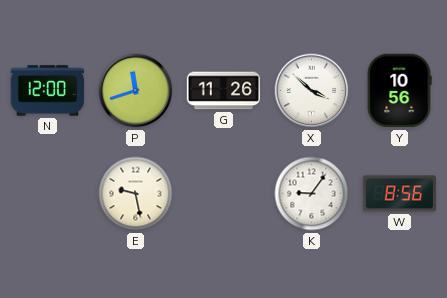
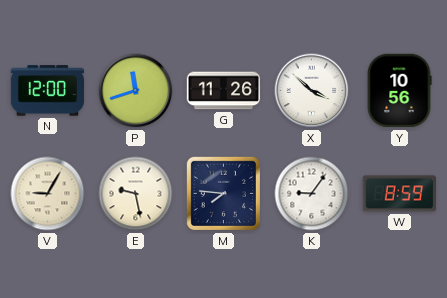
V: none -> 9:05 (48, 194)
M: none -> 7:46 (223, 193)
W: 8:56 -> 8:59 (400, 194)
